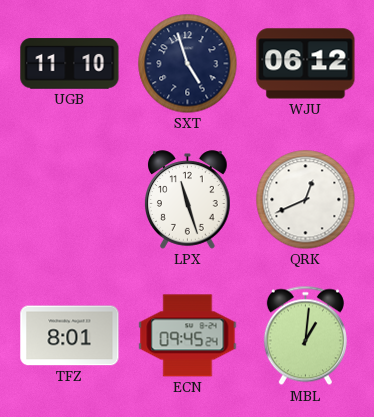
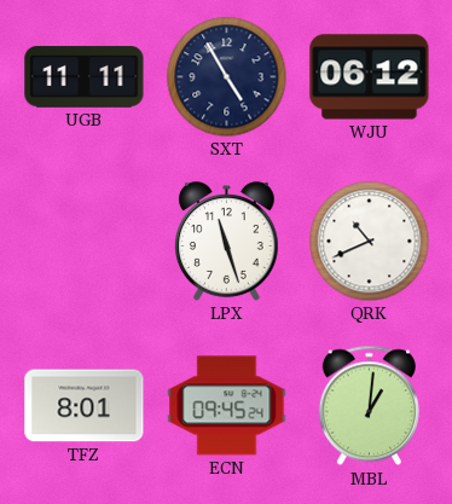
UGB: 11:10 -> 11:11 (85, 77)
SXT: 4:57 -> 4:55 (227, 77)
QRK: 12:41 -> 10:41 (370, 242)
